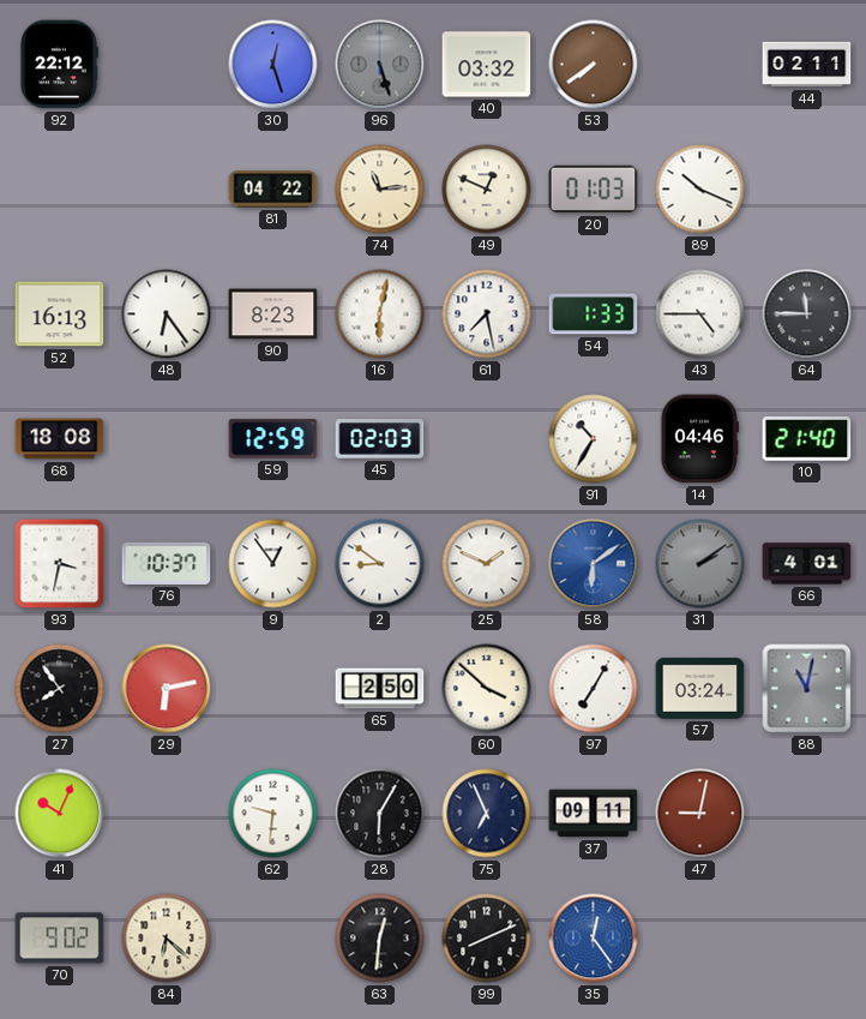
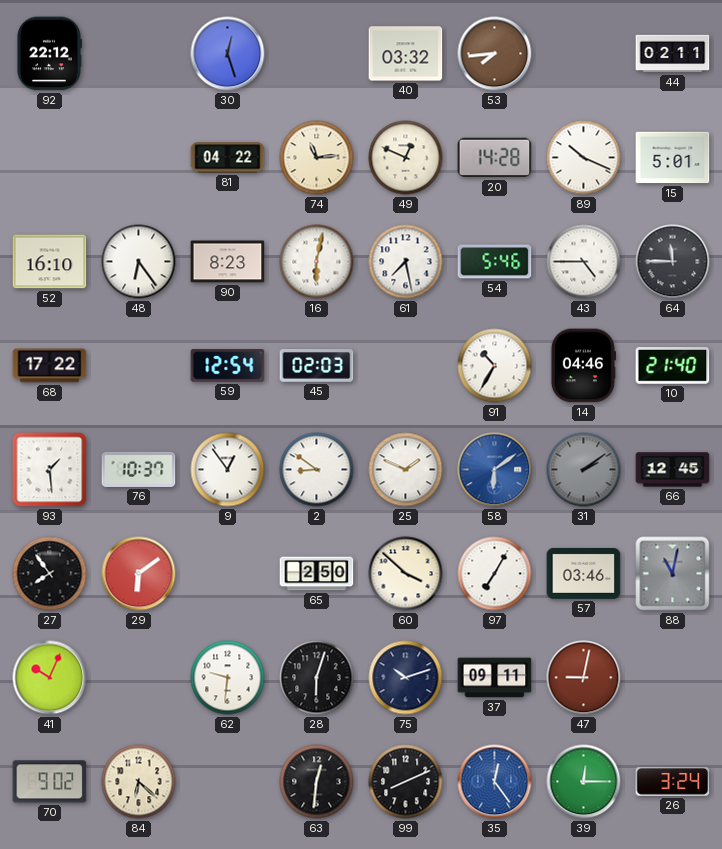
96: 5:27 -> none (380, 65)
53: 7:39 -> 7:44 (495, 54)
20: 01:03 -> 14:28 (495, 158)
15: none -> 5:01 (673, 158)
52: 16:13 -> 16:10 (50, 262)
54: 1:33 -> 5:46 (495, 262)
68: 18:08 -> 17:22 (50, 366)
59: 12:59 -> 12:54 (228, 366)
93: 3:32 -> 1:29 (50, 470)
66: 4:01 -> 12:45 (673, 470)
29: 6:13 -> 6:09 (139, 574)
57: 03:24 -> 03:46 (584, 573)
28: 6:05 -> 6:03 (317, 678)
75: 6:56 -> 10:12 (406, 678)
39: none -> 12:15 (584, 782)
26: none -> 3:24 (673, 781)
